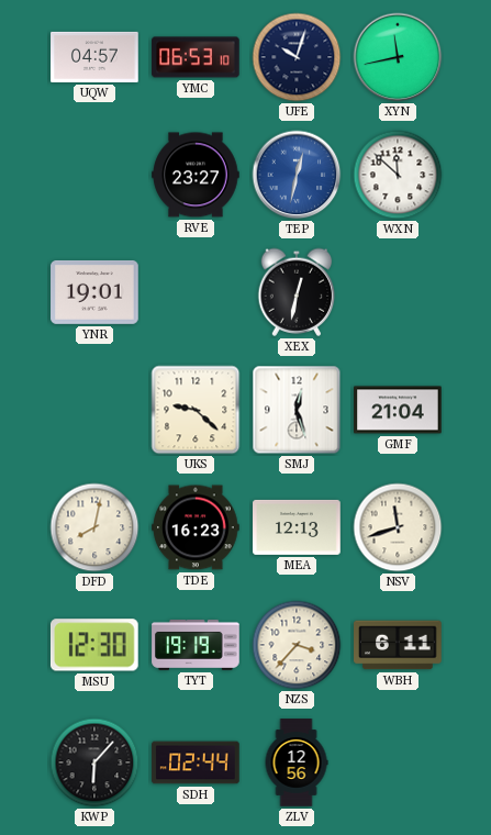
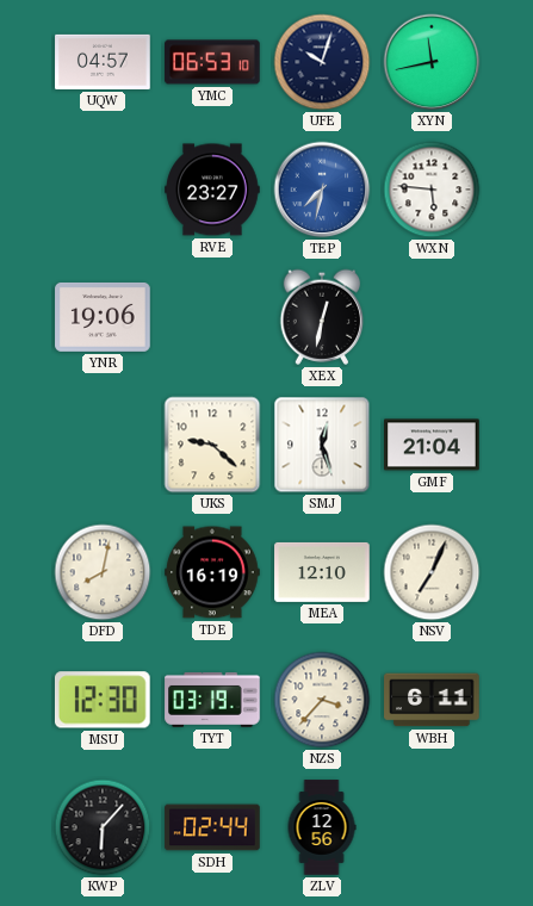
TEP: 12:32 -> 7:32 (322, 190)
WXN: 11:52 -> 5:46 (432, 190)
YNR: 19:01 -> 19:06 (103, 317)
TDE: 16:23 -> 16:19 (212, 572)
MEA: 12:13 -> 12:10 (322, 572)
NSV: 11:42 -> 7:04 (432, 572)
TYT: 19:19 -> 03:19 (212, 700)
